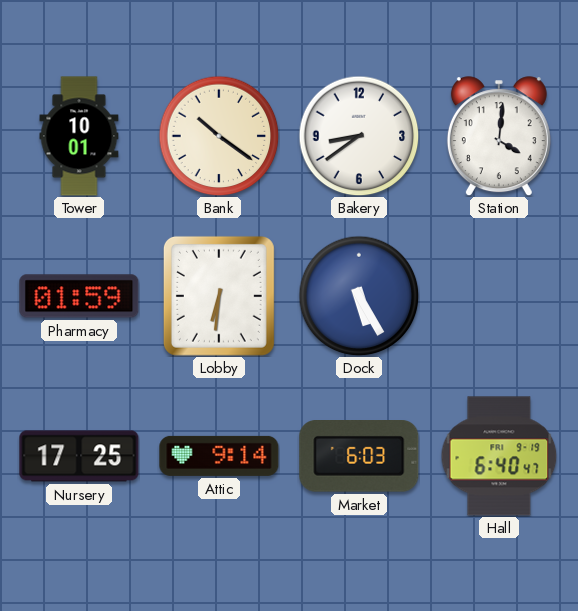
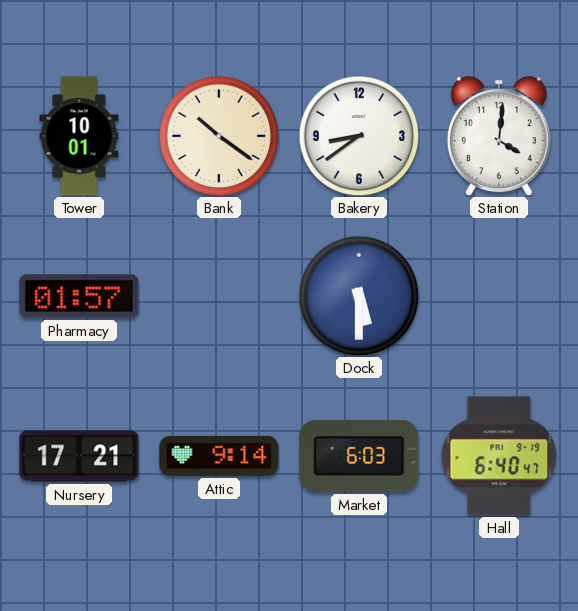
Pharmacy: 01:59 -> 01:57 (79, 296)
Lobby: 6:31 -> none (219, 296)
Dock: 5:25 -> 5:30 (359, 296)
Nursery: 17:25 -> 17:21 (79, 456)
